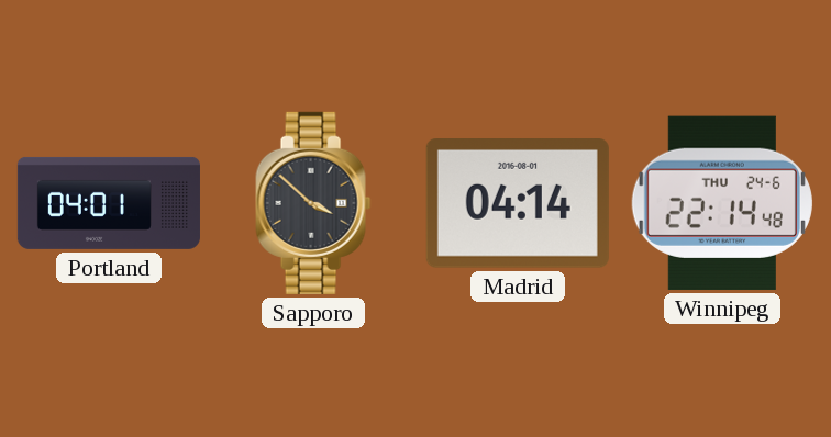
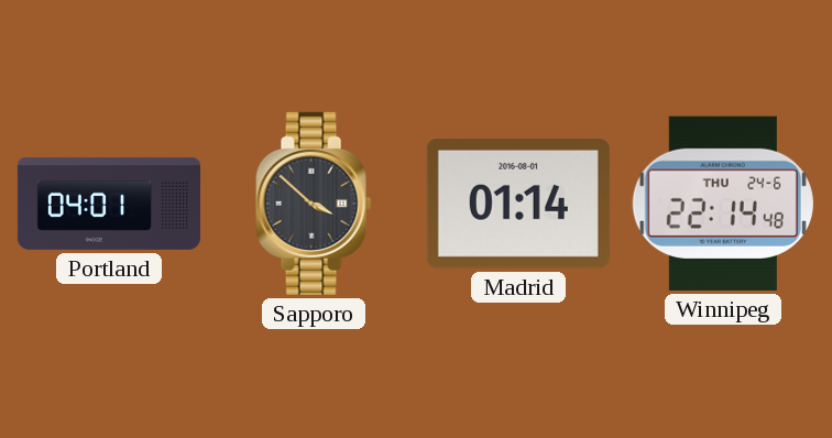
Madrid: 04:14 -> 01:14 (518, 205)
